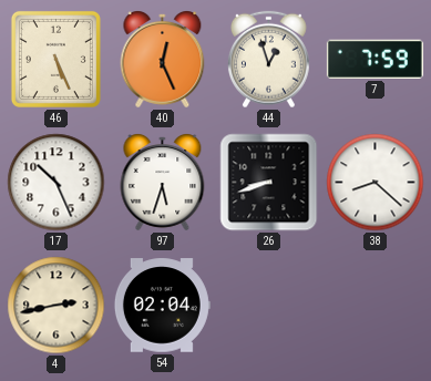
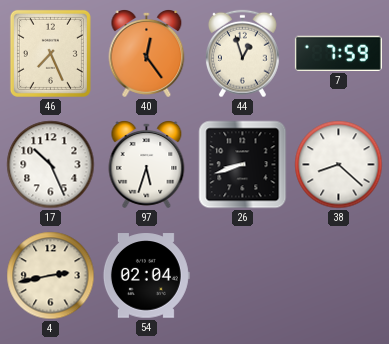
46: 5:26 -> 7:26 (50, 53)
40: 12:26 -> 12:24 (147, 54)
